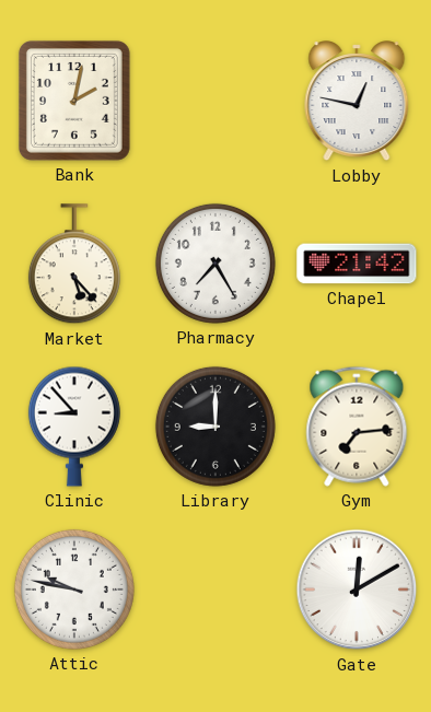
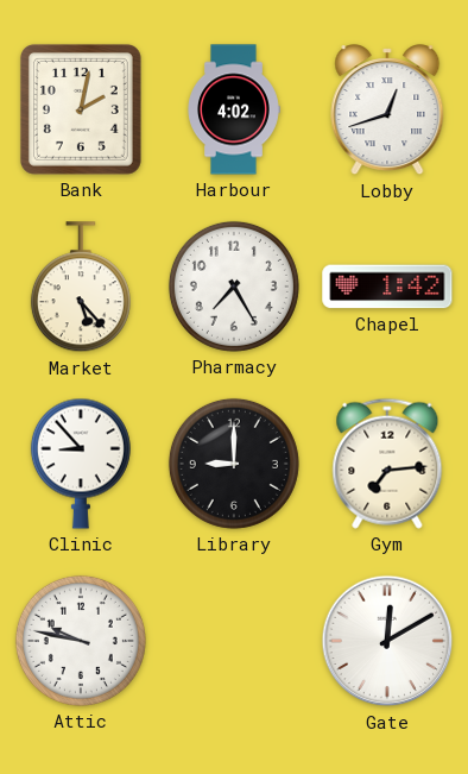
Harbour: none -> 4:02 (234, 109)
Lobby: 12:47 -> 12:42 (387, 111)
Chapel: 21:42 -> 1:42 (387, 287)
